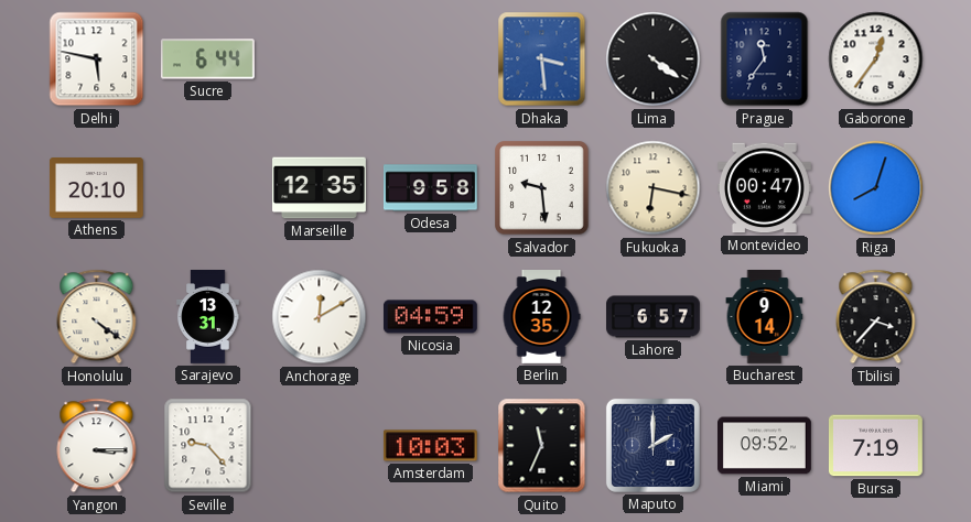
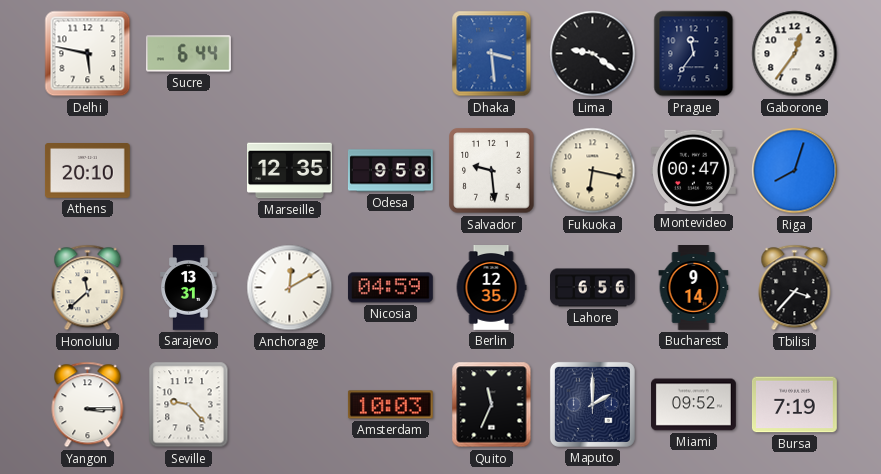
Lima: 4:21 -> 9:21 (593, 54)
Honolulu: 4:21 -> 11:38 (88, 288)
Lahore: 6:57 -> 6:56 (593, 288)
